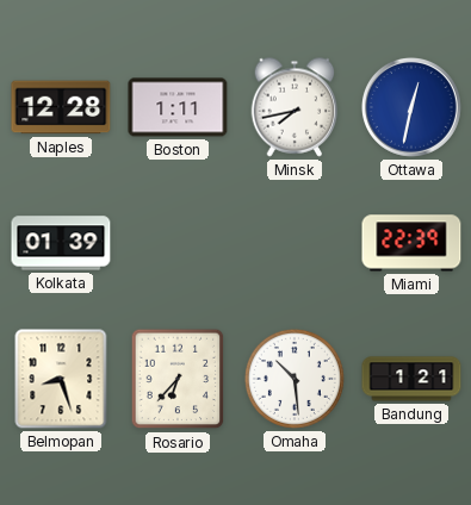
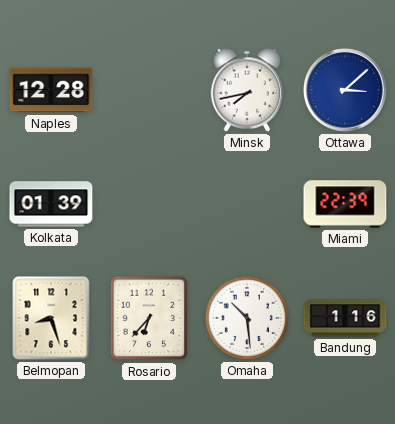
Boston: 1:11 -> none (178, 107)
Ottawa: 12:32 -> 3:08 (345, 90)
Bandung: 1:21 -> 1:16 (345, 318)
